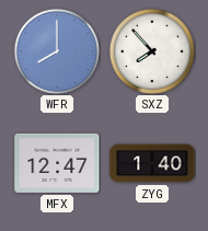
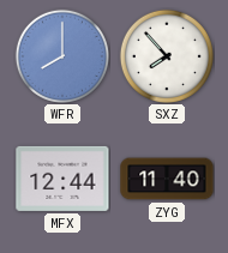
MFX: 12:47 -> 12:44 (62, 179)
ZYG: 1:40 -> 11:40 (167, 179)
